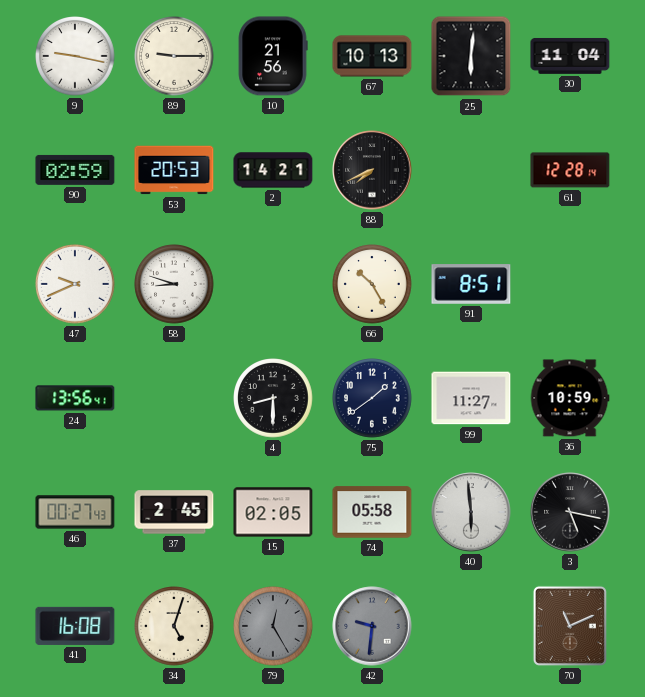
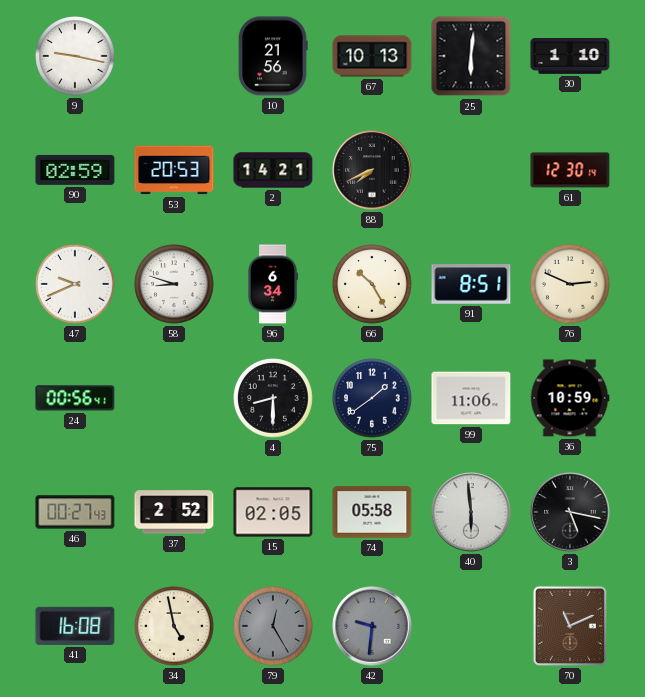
89: 9:15 -> none (174, 56)
30: 11:04 -> 1:10 (570, 56)
61: 12:28 -> 12:30 (570, 170)
96: none -> 6:34 (272, 284)
76: none -> 2:49 (570, 284)
24: 13:56 -> 00:56 (75, 398)
99: 11:27 -> 11:06 (471, 398)
37: 2:45 -> 2:52 (174, 512)
34: 5:03 -> 4:58 (174, 626)
